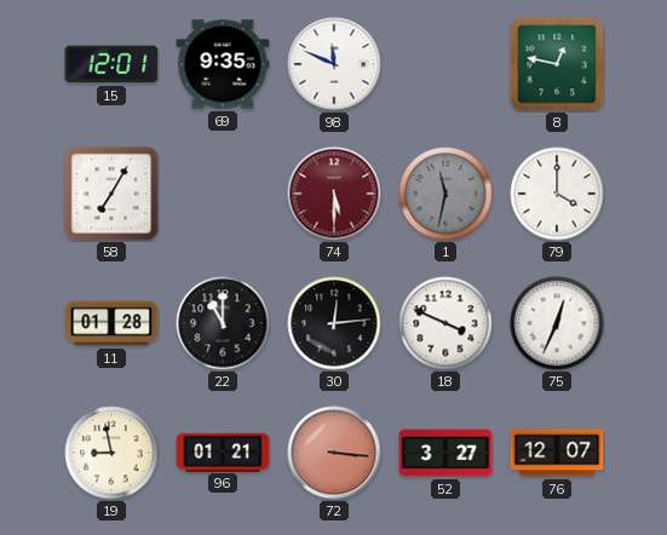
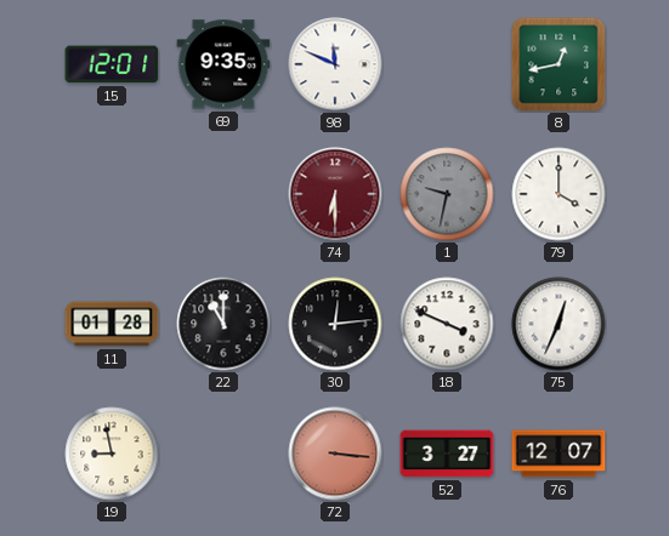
8: 12:47 -> 12:43 (559, 64)
58: 7:05 -> none (111, 194)
74: 5:30 -> 6:30 (335, 194)
1: 11:32 -> 9:32 (447, 194)
96: 01:21 -> none (223, 451)
